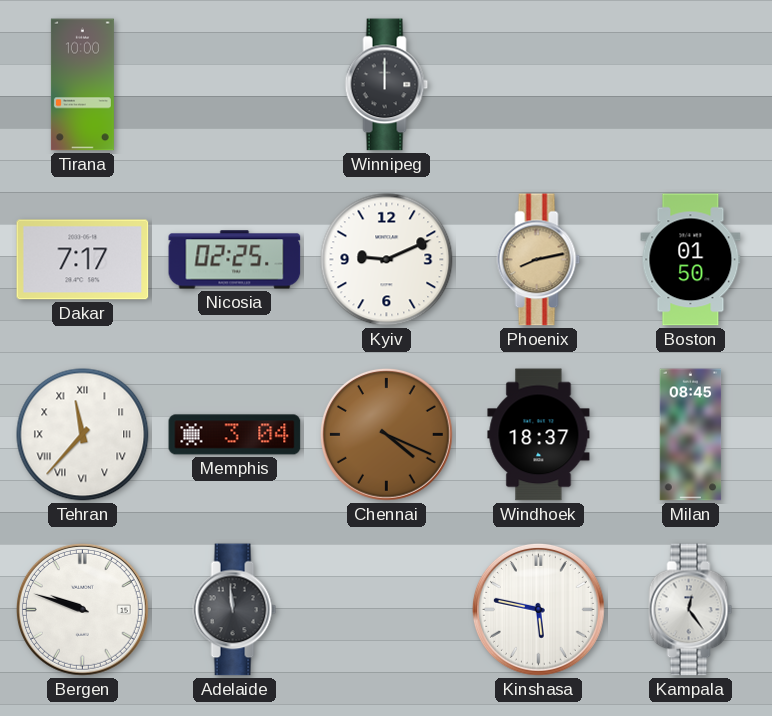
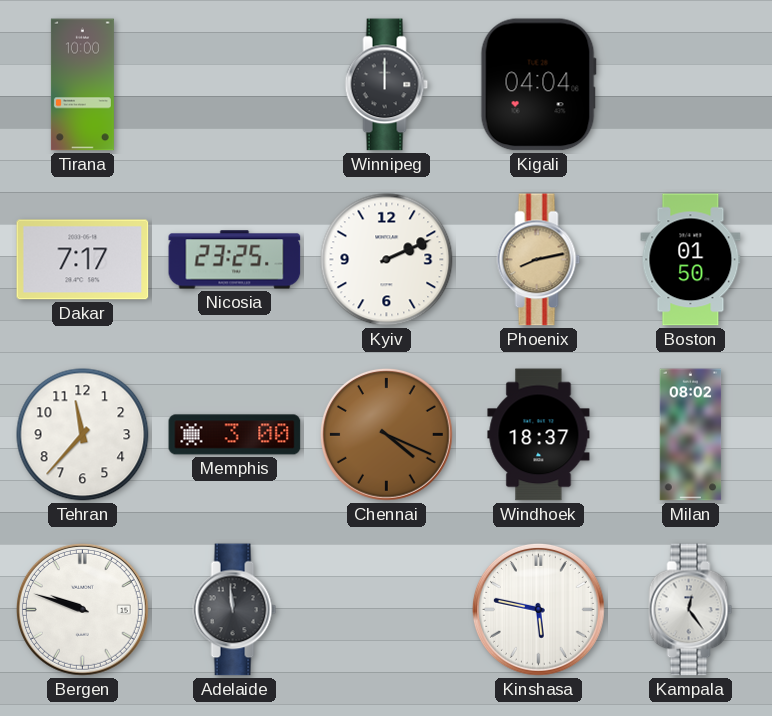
Kigali: none -> 04:04 (538, 85)
Nicosia: 02:25 -> 23:25 (235, 260)
Kyiv: 9:11 -> 2:11 (387, 260)
Tehran numerals: Roman -> Arabic (83, 435)
Memphis: 3:04 -> 3:00 (235, 435)
Milan: 08:45 -> 08:02 (691, 435)
